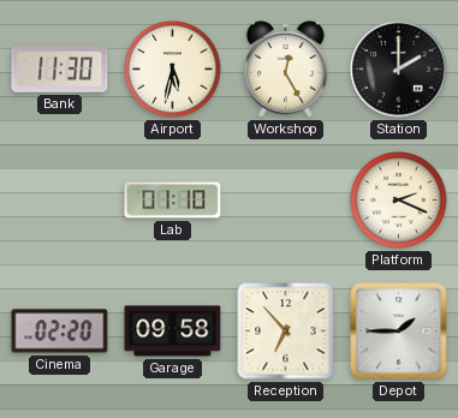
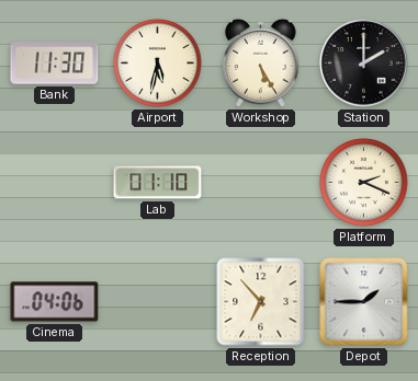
Workshop: 12:25 -> 5:25 (261, 62)
Cinema: 02:20 -> 04:06 (55, 302)
Garage: 09:58 -> none (173, 332)
